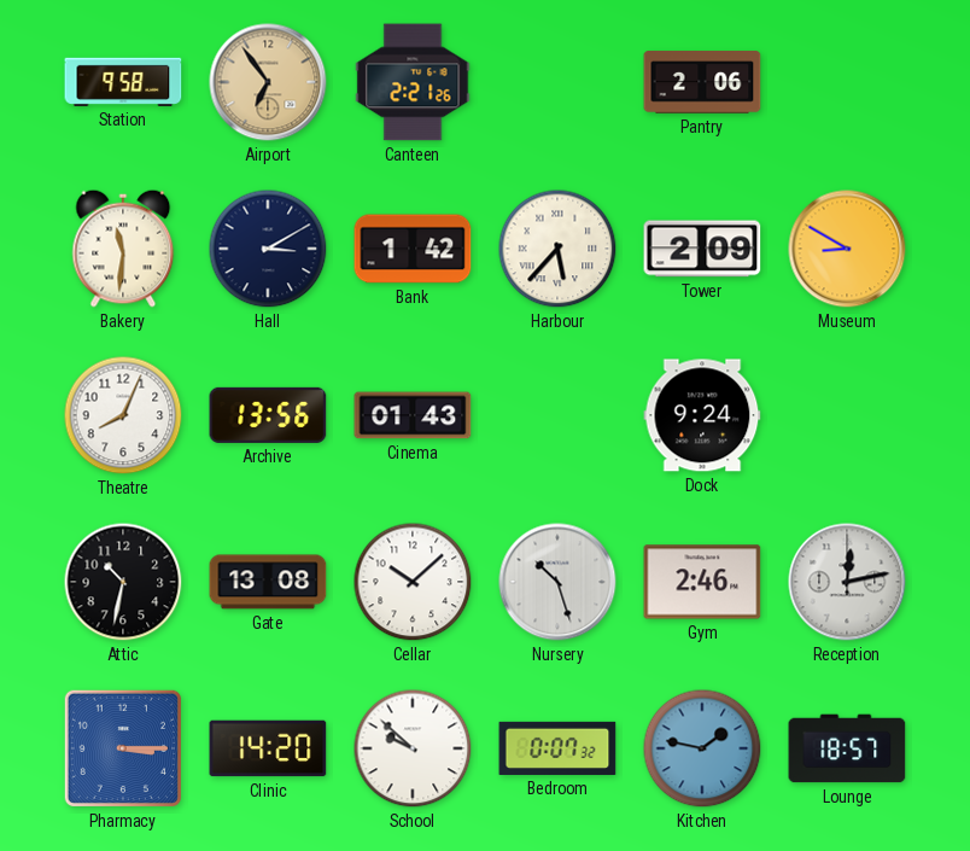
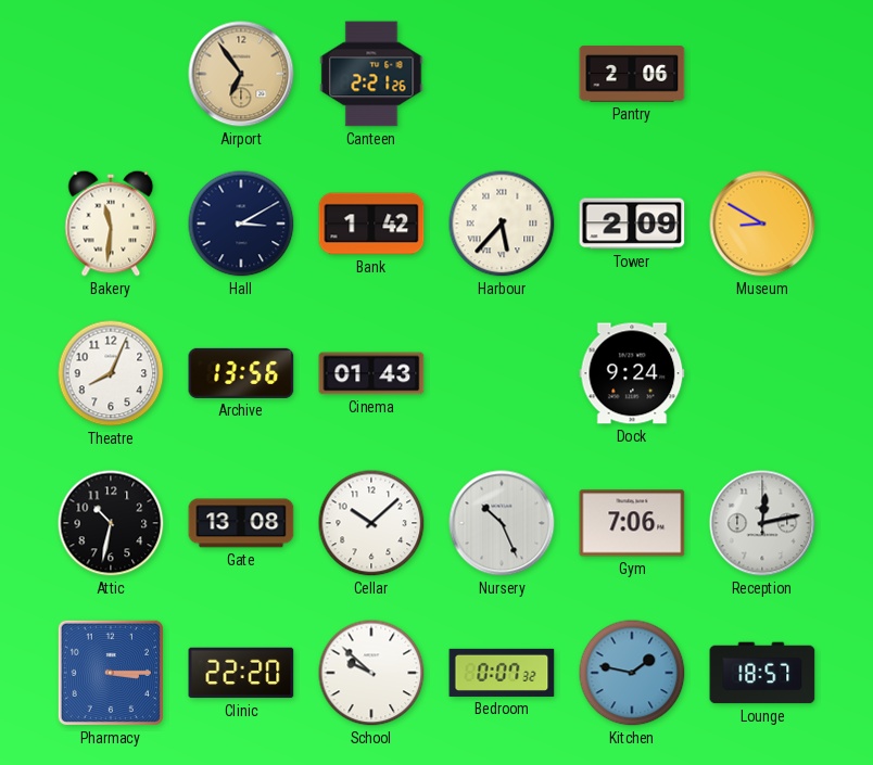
Station: 9:58 -> none (123, 82)
Nursery: 10:27 -> 10:26 (502, 523)
Gym: 2:46 -> 7:06 (632, 523)
Clinic: 14:20 -> 22:20 (241, 673)
